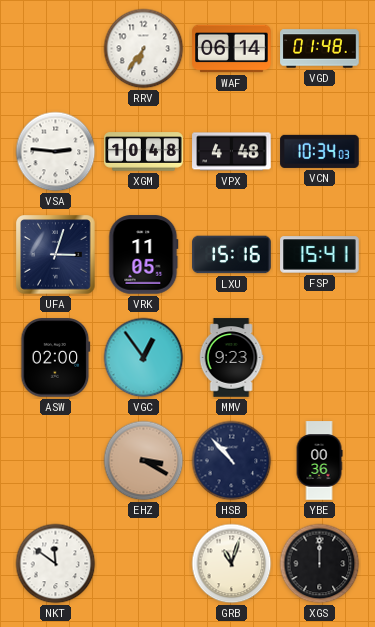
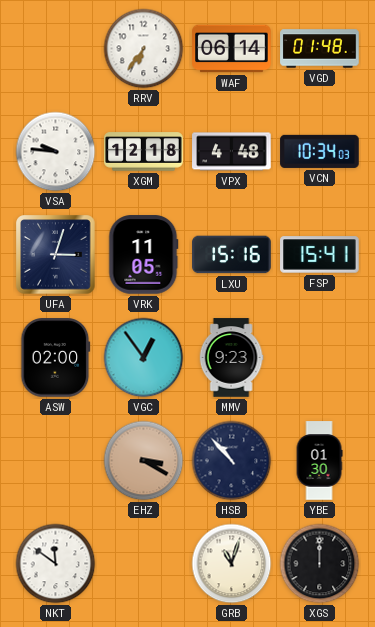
VSA: 2:46 -> 9:46 (56, 152)
XGM: 10:48 -> 12:18 (144, 152)
YBE: 00:36 -> 01:30 (319, 461)
